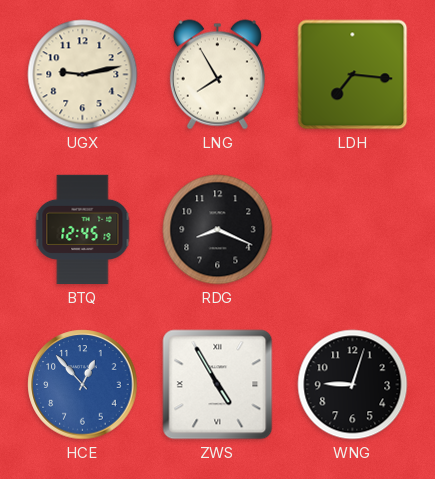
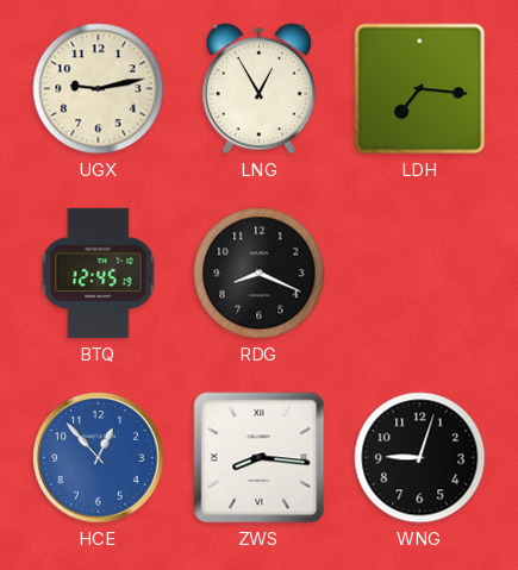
LNG: 7:55 -> 12:55 (258, 89)
ZWS: 4:55 -> 8:16 (260, 458)
